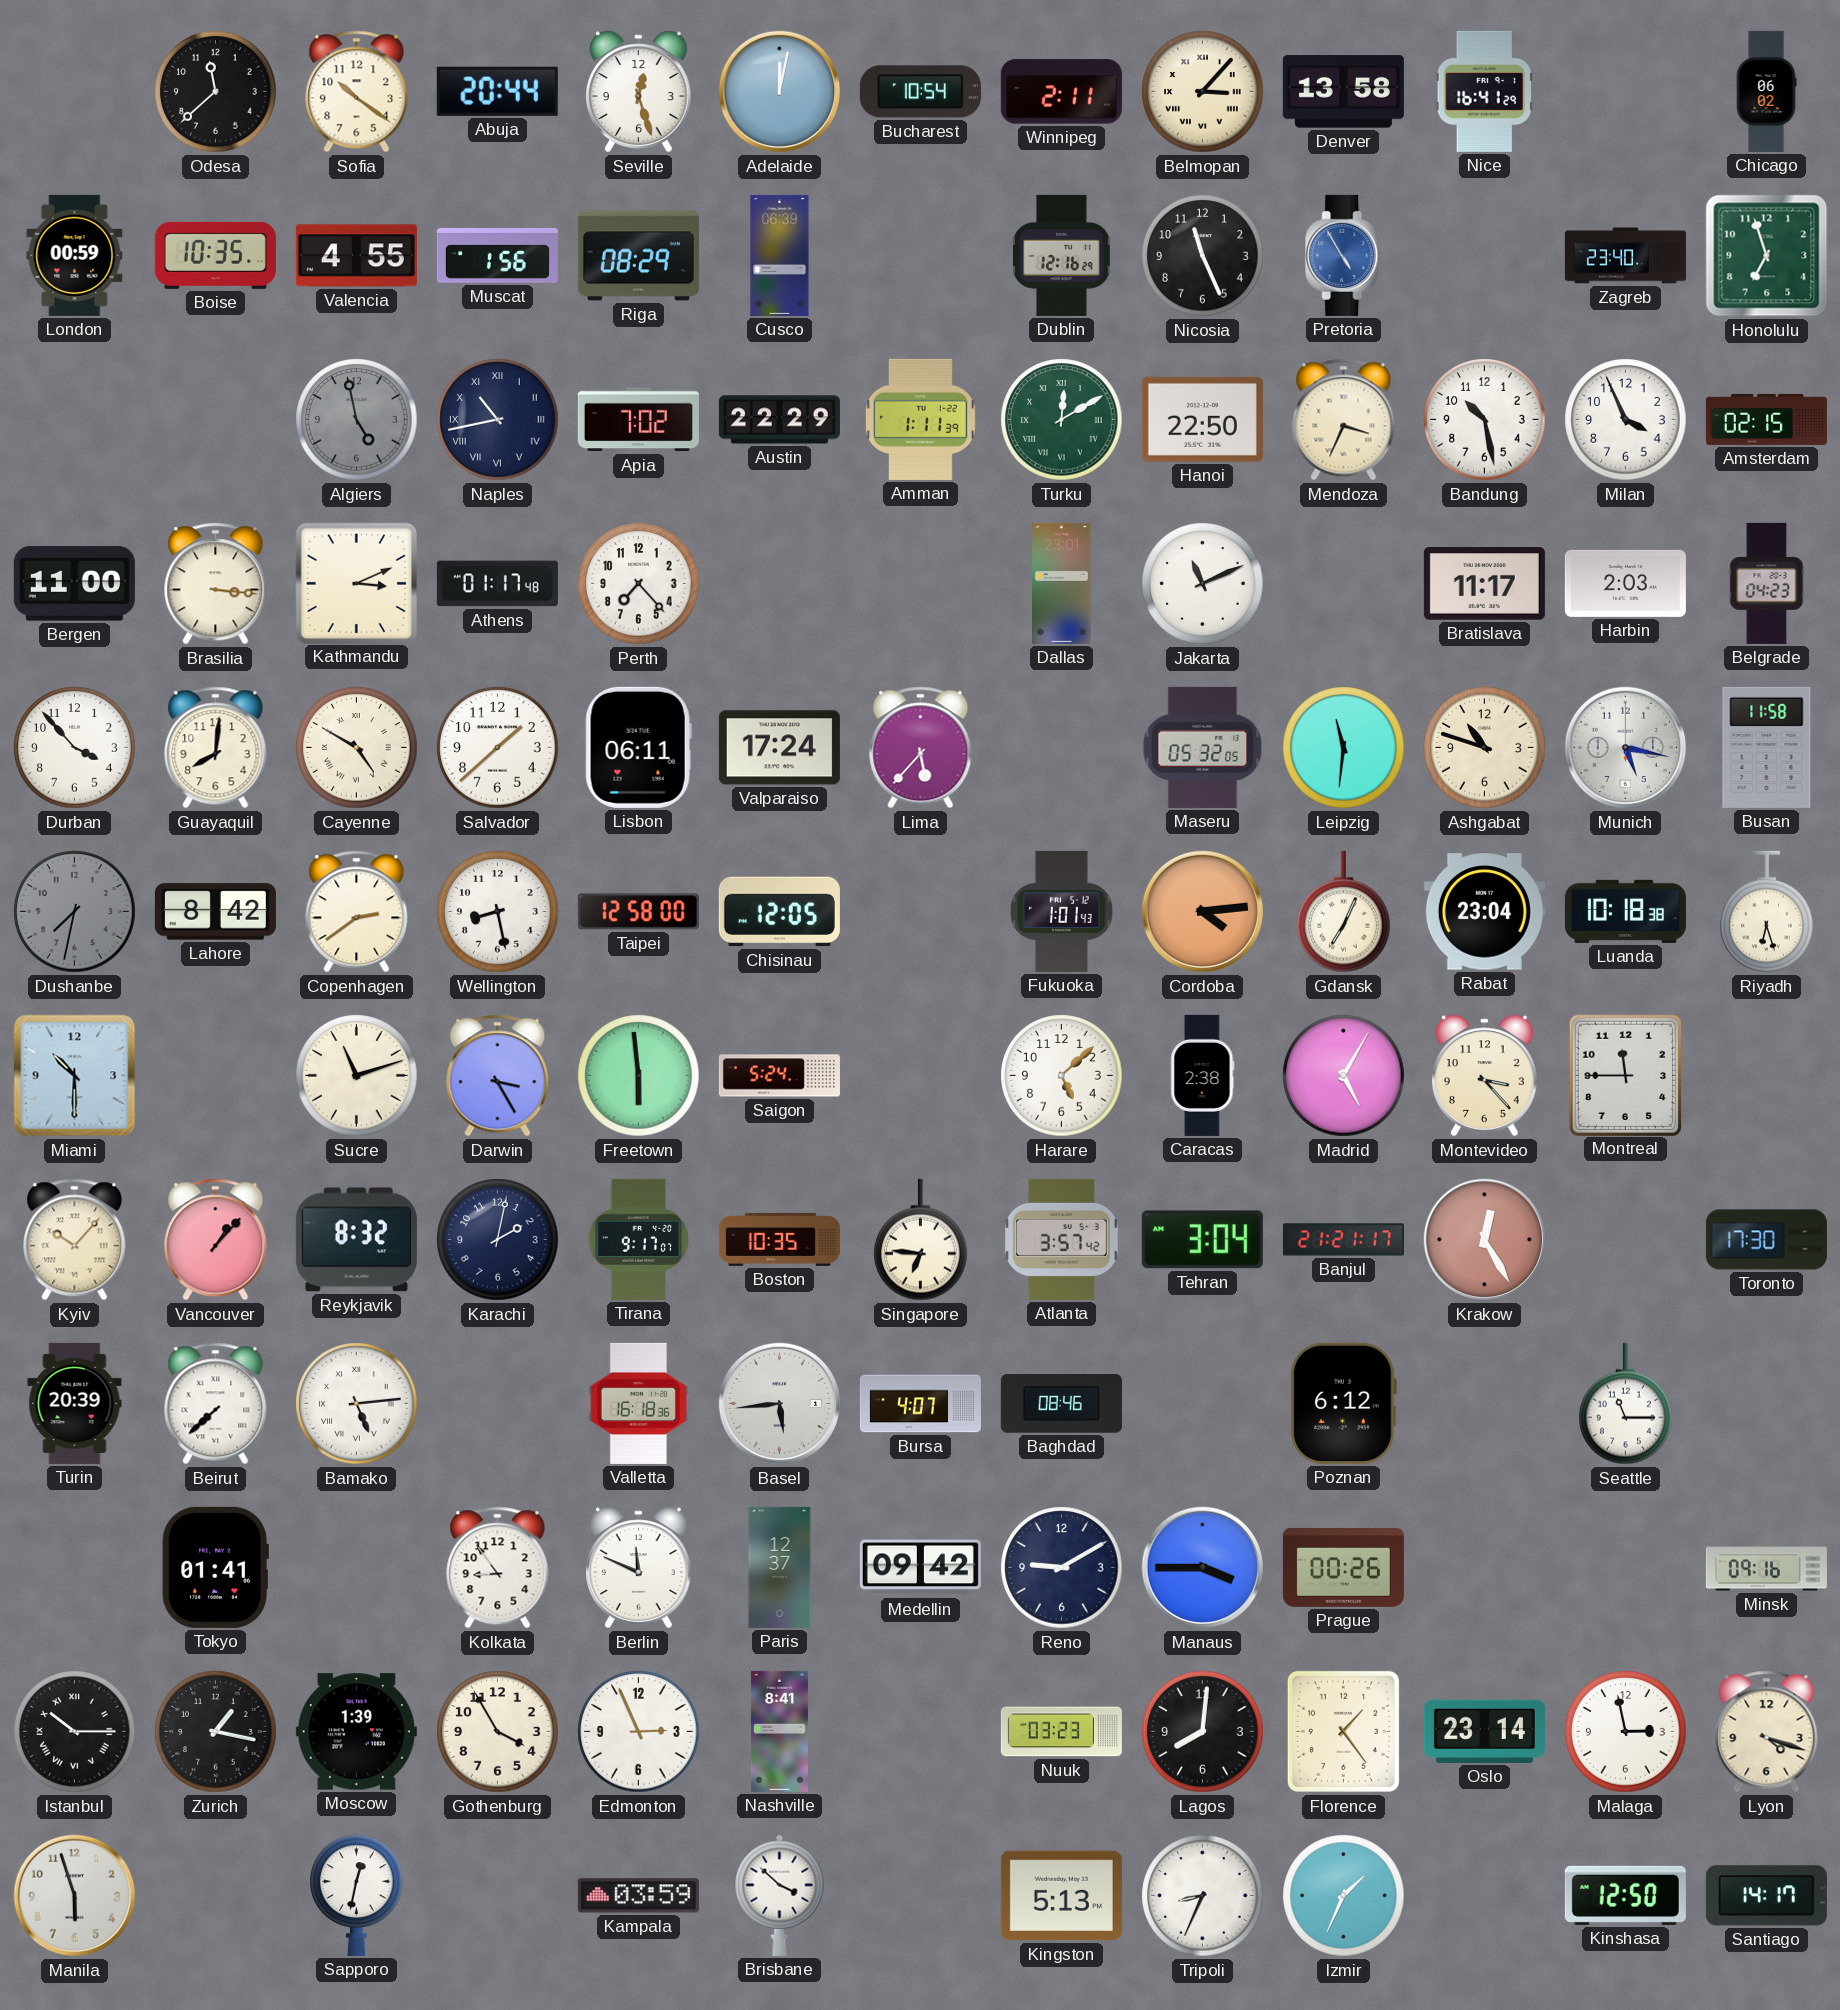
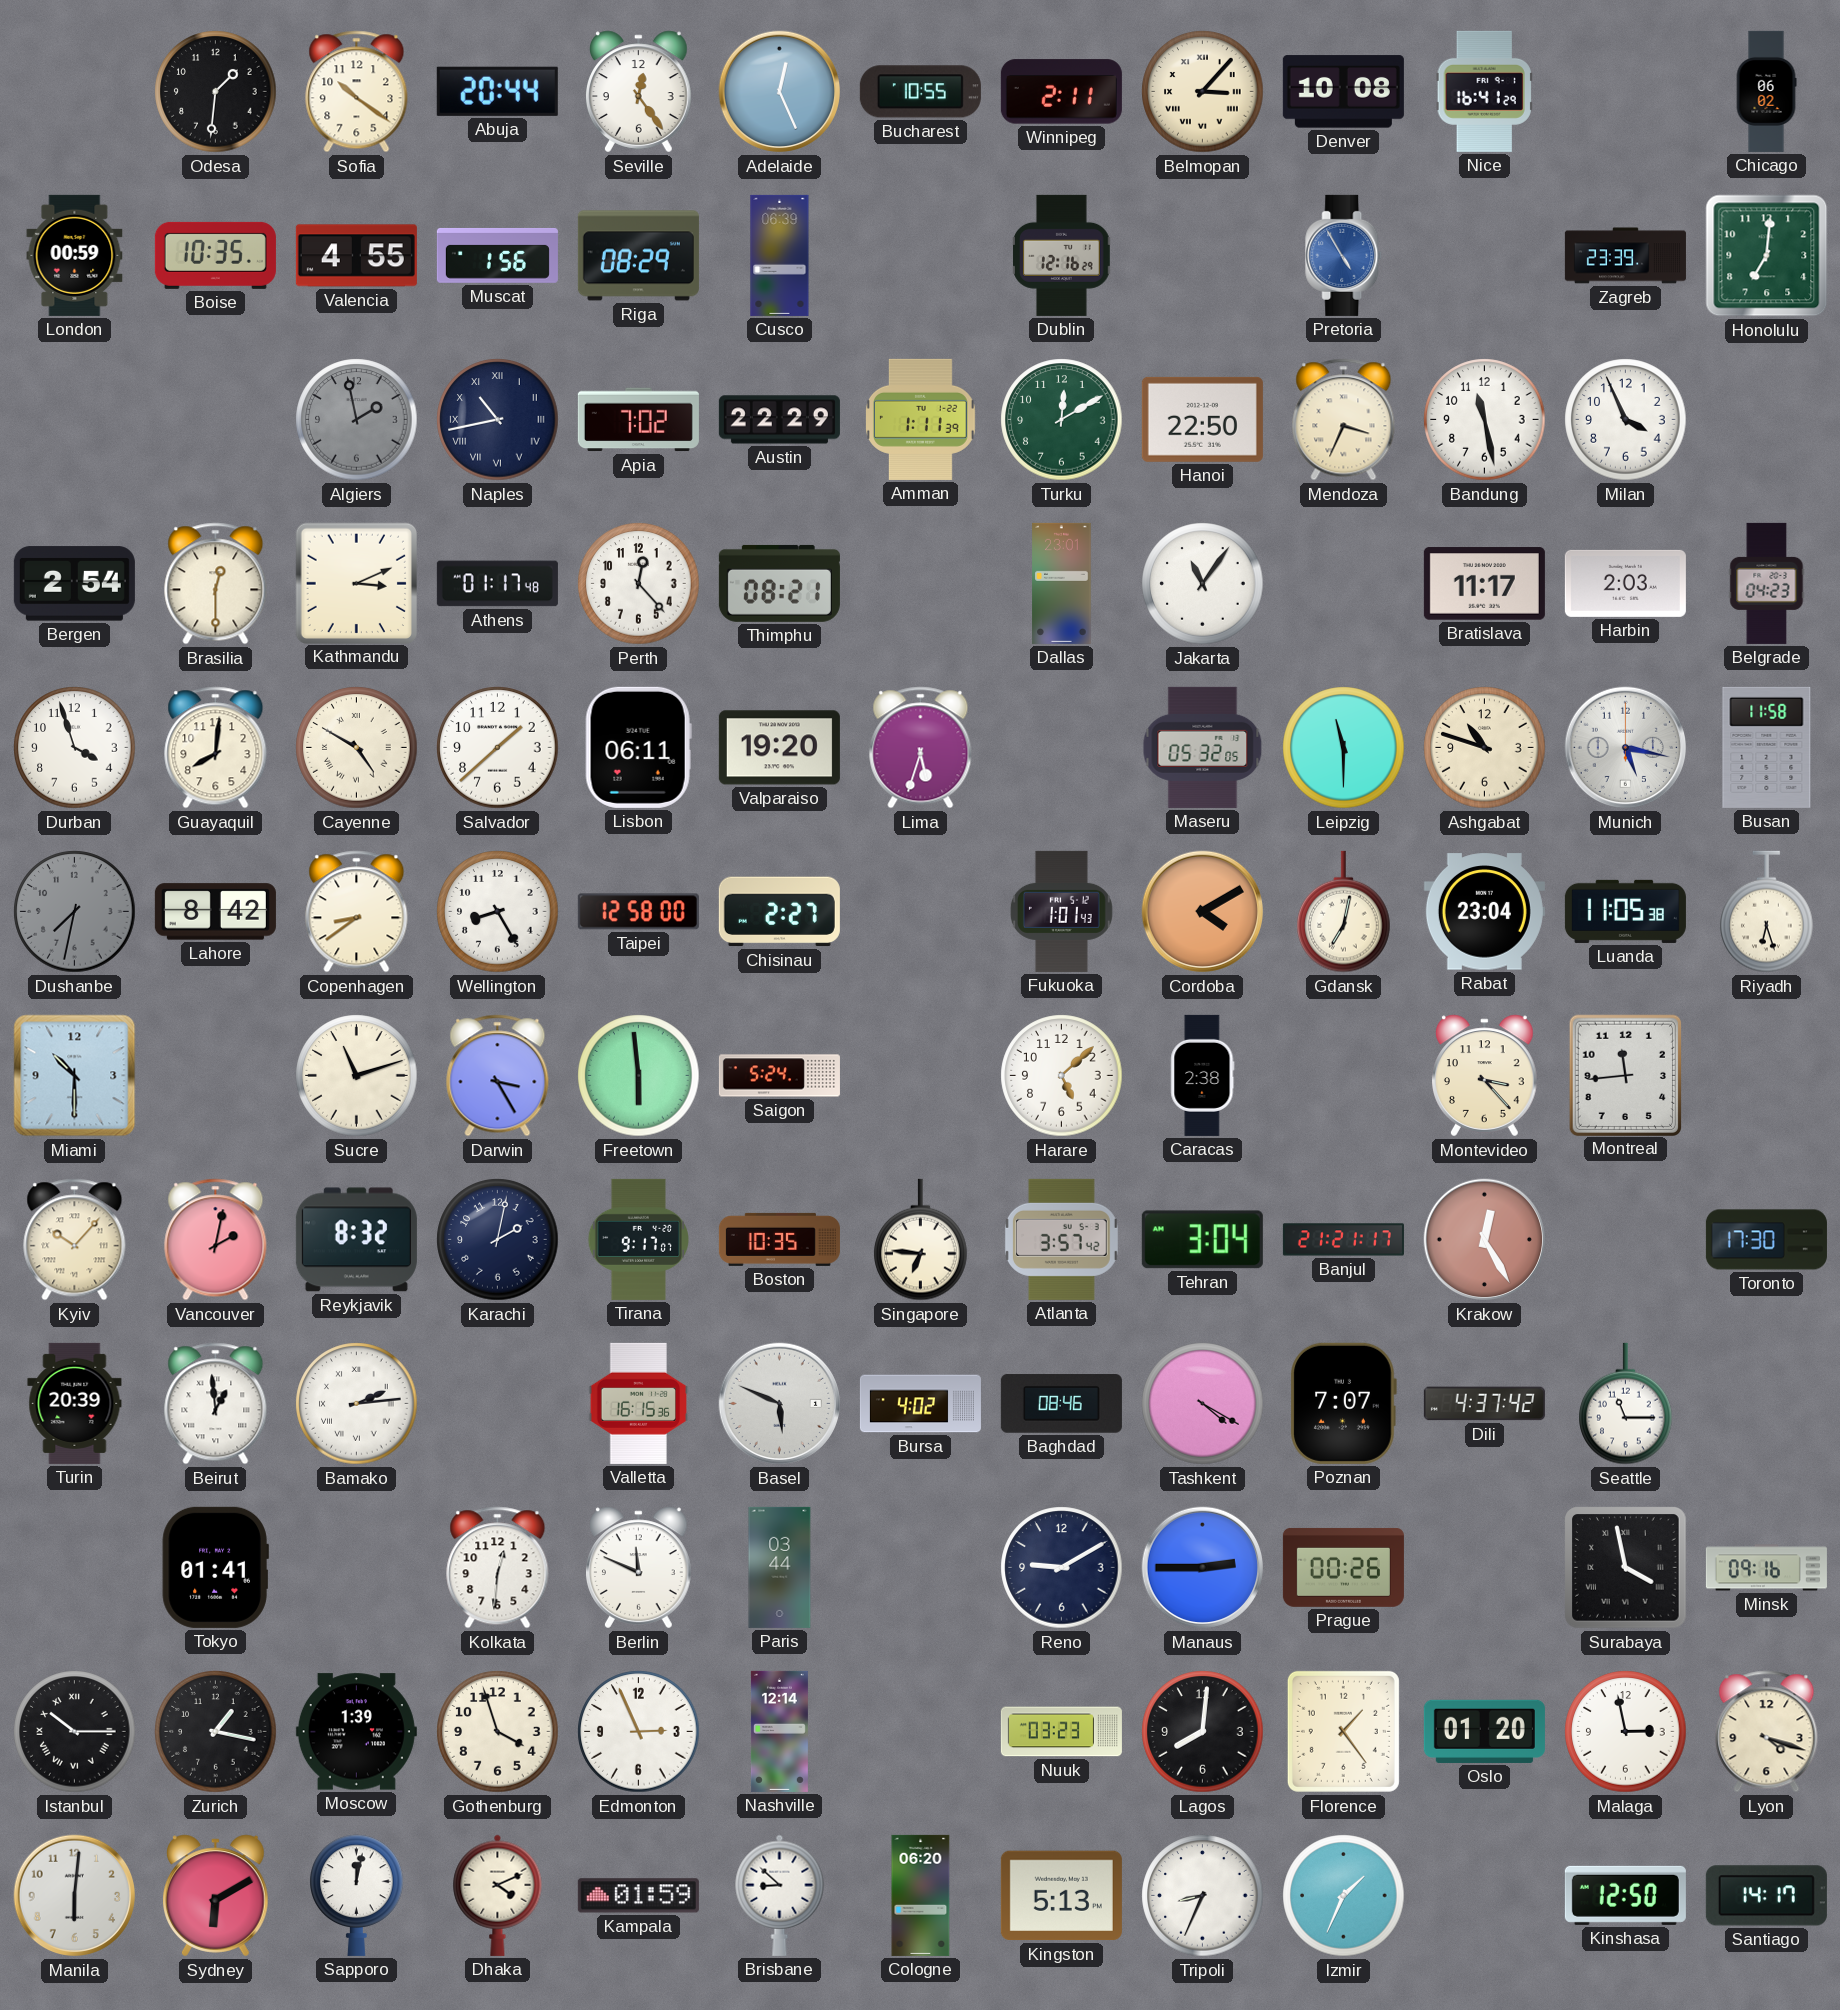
Odesa: 11:38 -> 1:31 (216, 92)
Seville: 12:27 -> 12:24 (639, 92)
Adelaide: 12:02 -> 12:26 (780, 92)
Bucharest: 10:54 -> 10:55 (920, 92)
Denver: 13:58 -> 10:08 (1343, 92)
Nicosia: 11:26 -> none (1203, 256)
Zagreb: 23:40 -> 23:39 (1625, 256)
Honolulu: 6:57 -> 7:01 (1767, 256)
Algiers: 4:58 -> 1:58 (357, 420)
Turku numerals: Roman -> Arabic (1062, 420)
Bandung: 10:28 -> 11:28 (1485, 420)
Amsterdam: 02:15 -> none (1766, 419)
Bergen: 11:00 -> 2:54 (74, 584)
Brasilia: 3:16 -> 12:30 (216, 584)
Perth: 7:23 -> 12:23 (639, 584)
Thimphu: none -> 08:21 (779, 583)
Jakarta: 11:11 -> 11:06 (1203, 584)
Durban: 3:53 -> 3:57 (75, 748)
Valparaiso: 17:24 -> 19:20 (779, 748)
Lima: 5:37 -> 5:33 (921, 748)
Leipzig: 11:31 -> 11:30 (1344, 748)
Copenhagen: 2:39 -> 8:39 (357, 912)
Wellington: 8:28 -> 8:25 (498, 912)
Chisinau: 12:05 -> 2:27 (779, 912)
Cordoba: 4:14 -> 4:10 (1203, 912)
Gdansk: 7:04 -> 7:02 (1344, 912)
Luanda: 10:18 -> 11:05 (1625, 911)
Madrid: 5:05 -> none (1344, 1076)
Montreal: 11:45 -> 11:44 (1625, 1075)
Vancouver: 1:07 -> 2:02 (216, 1240)
Beirut: 7:38 -> 12:59 (216, 1404)
Bamako: 5:14 -> 2:14 (357, 1404)
Valletta: 16:18 -> 16:15 (638, 1403)
Basel: 5:44 -> 5:49 (780, 1404)
Bursa: 4:07 -> 4:02 (920, 1404)
Tashkent: none -> 4:20 (1203, 1404)
Poznan: 6:12 -> 7:07 (1343, 1403)
Dili: none -> 4:37 (1484, 1404)
Kolkata: 8:54 -> 12:31 (498, 1568)
Paris: 12:37 -> 03:44 (780, 1567)
Medellin: 09:42 -> none (920, 1568)
Manaus: 3:45 -> 2:45 (1203, 1568)
Surabaya: none -> 3:58 (1626, 1568)
Gothenburg: 3:55 -> 3:57 (498, 1732)
Nashville: 8:41 -> 12:14 (779, 1731)
Oslo: 23:14 -> 01:20 (1484, 1731)
Manila: 5:57 -> 6:01 (75, 1896)
Sydney: none -> 6:10 (216, 1896)
Sapporo: 12:32 -> 12:02 (357, 1895)
Dhaka: none -> 4:11 (498, 1895)
Kampala: 03:59 -> 01:59 (638, 1896)
Brisbane: 3:52 -> 8:52 (780, 1895)
Cologne: none -> 06:20 (921, 1895)
